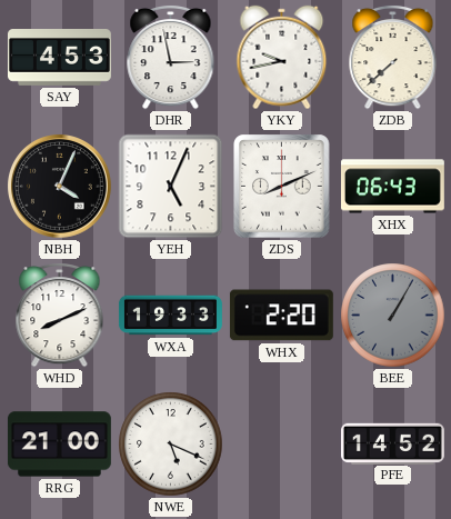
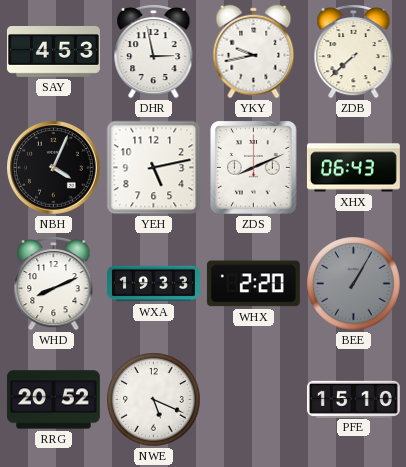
YEH: 5:04 -> 5:13 (154, 168)
RRG: 21:00 -> 20:52 (53, 400)
PFE: 14:52 -> 15:10 (353, 399)
